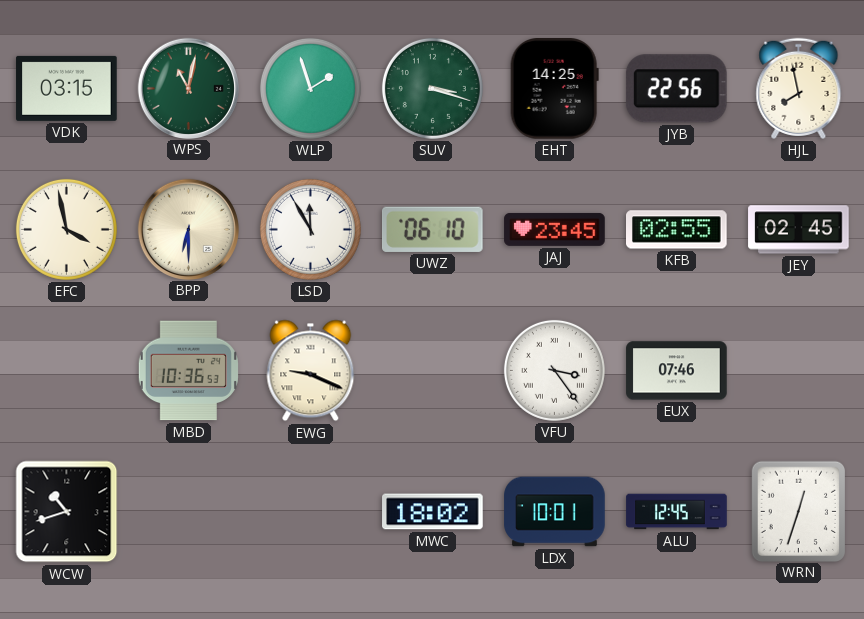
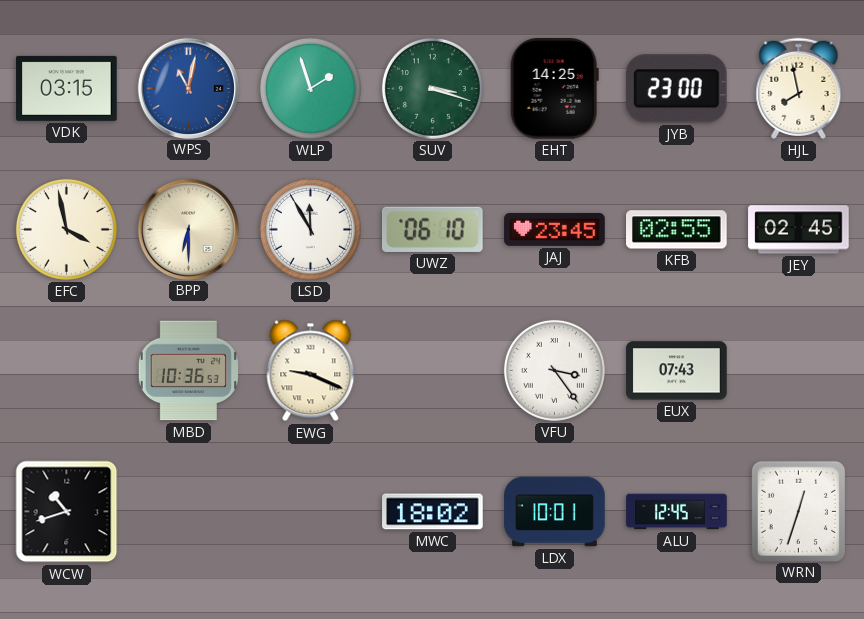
WPS dial: green -> blue (188, 88)
JYB: 22:56 -> 23:00 (676, 89)
EUX: 07:46 -> 07:43 (677, 371)
